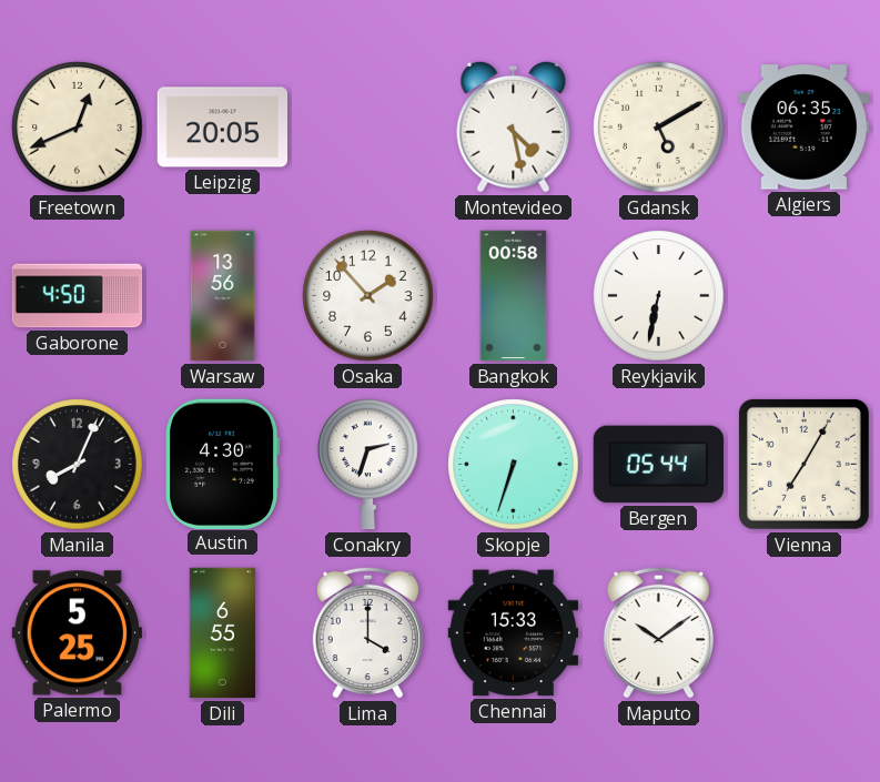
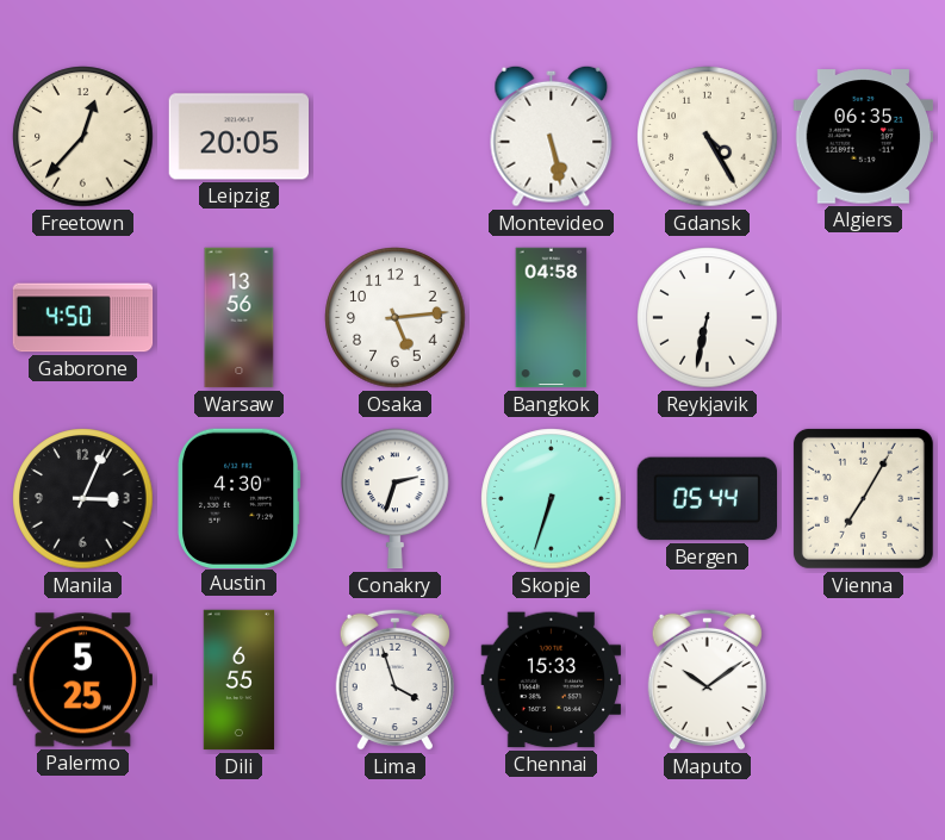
Freetown: 12:41 -> 12:37 (83, 137)
Montevideo: 4:28 -> 5:28 (552, 136)
Gdansk: 5:10 -> 4:25 (708, 137)
Osaka: 1:53 -> 5:14 (396, 318)
Bangkok: 00:58 -> 04:58 (552, 318)
Manila: 8:04 -> 3:04 (83, 499)
Lima: 4:00 -> 3:57 (394, 679)
